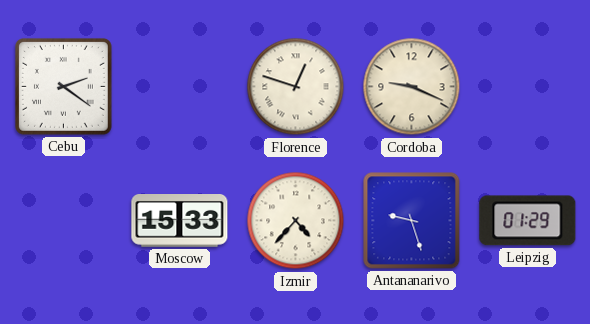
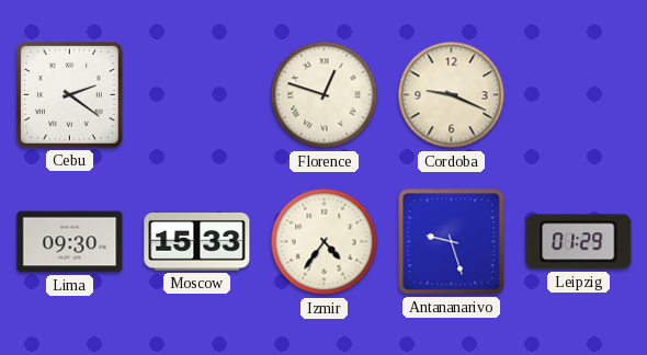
Lima: none -> 09:30 (70, 242)
Izmir: 4:37 -> 4:36 (325, 242)
